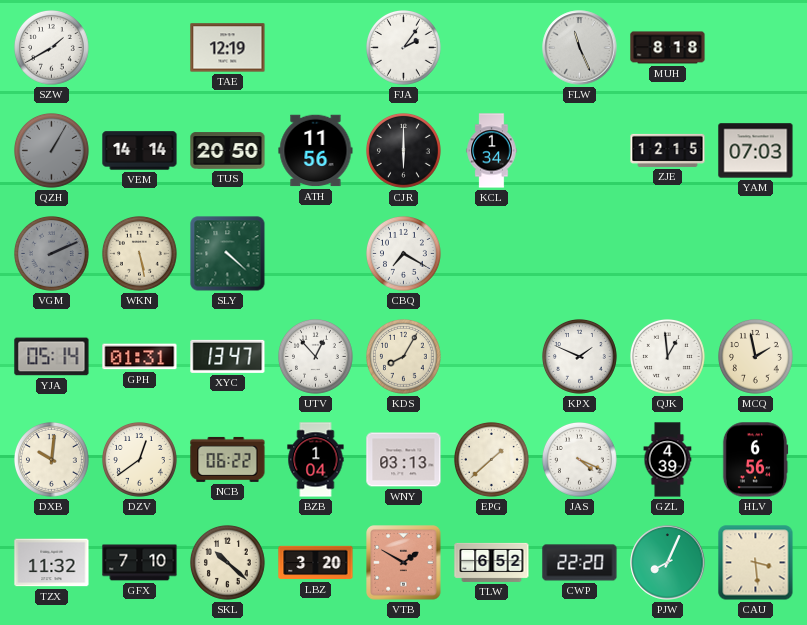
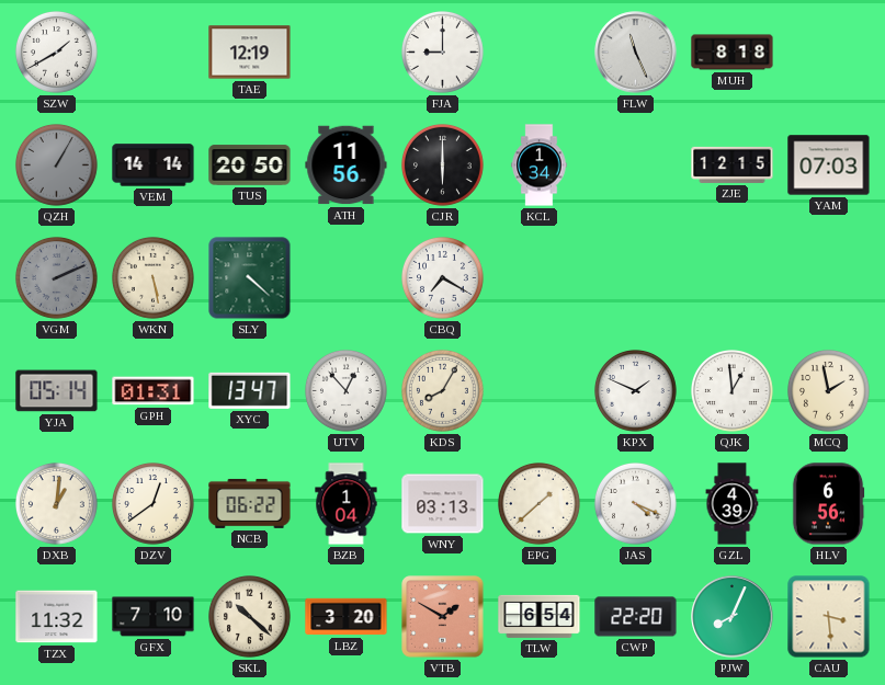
FJA: 2:06 -> 9:00 (443, 53)
DXB: 10:01 -> 1:01 (57, 504)
TLW: 6:52 -> 6:54 (540, 616)
